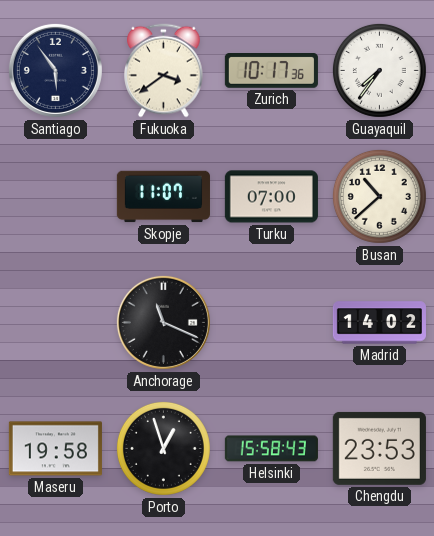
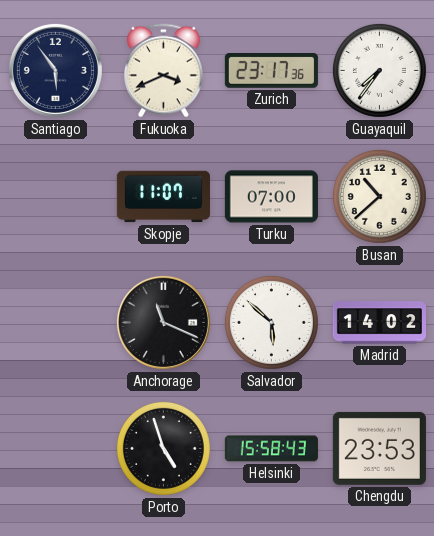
Fukuoka: 3:39 -> 3:41 (164, 71)
Zurich: 10:17 -> 23:17 (271, 71)
Salvador: none -> 5:52 (271, 322)
Maseru: 19:58 -> none (55, 449)
Porto: 12:57 -> 4:57 (163, 448)
